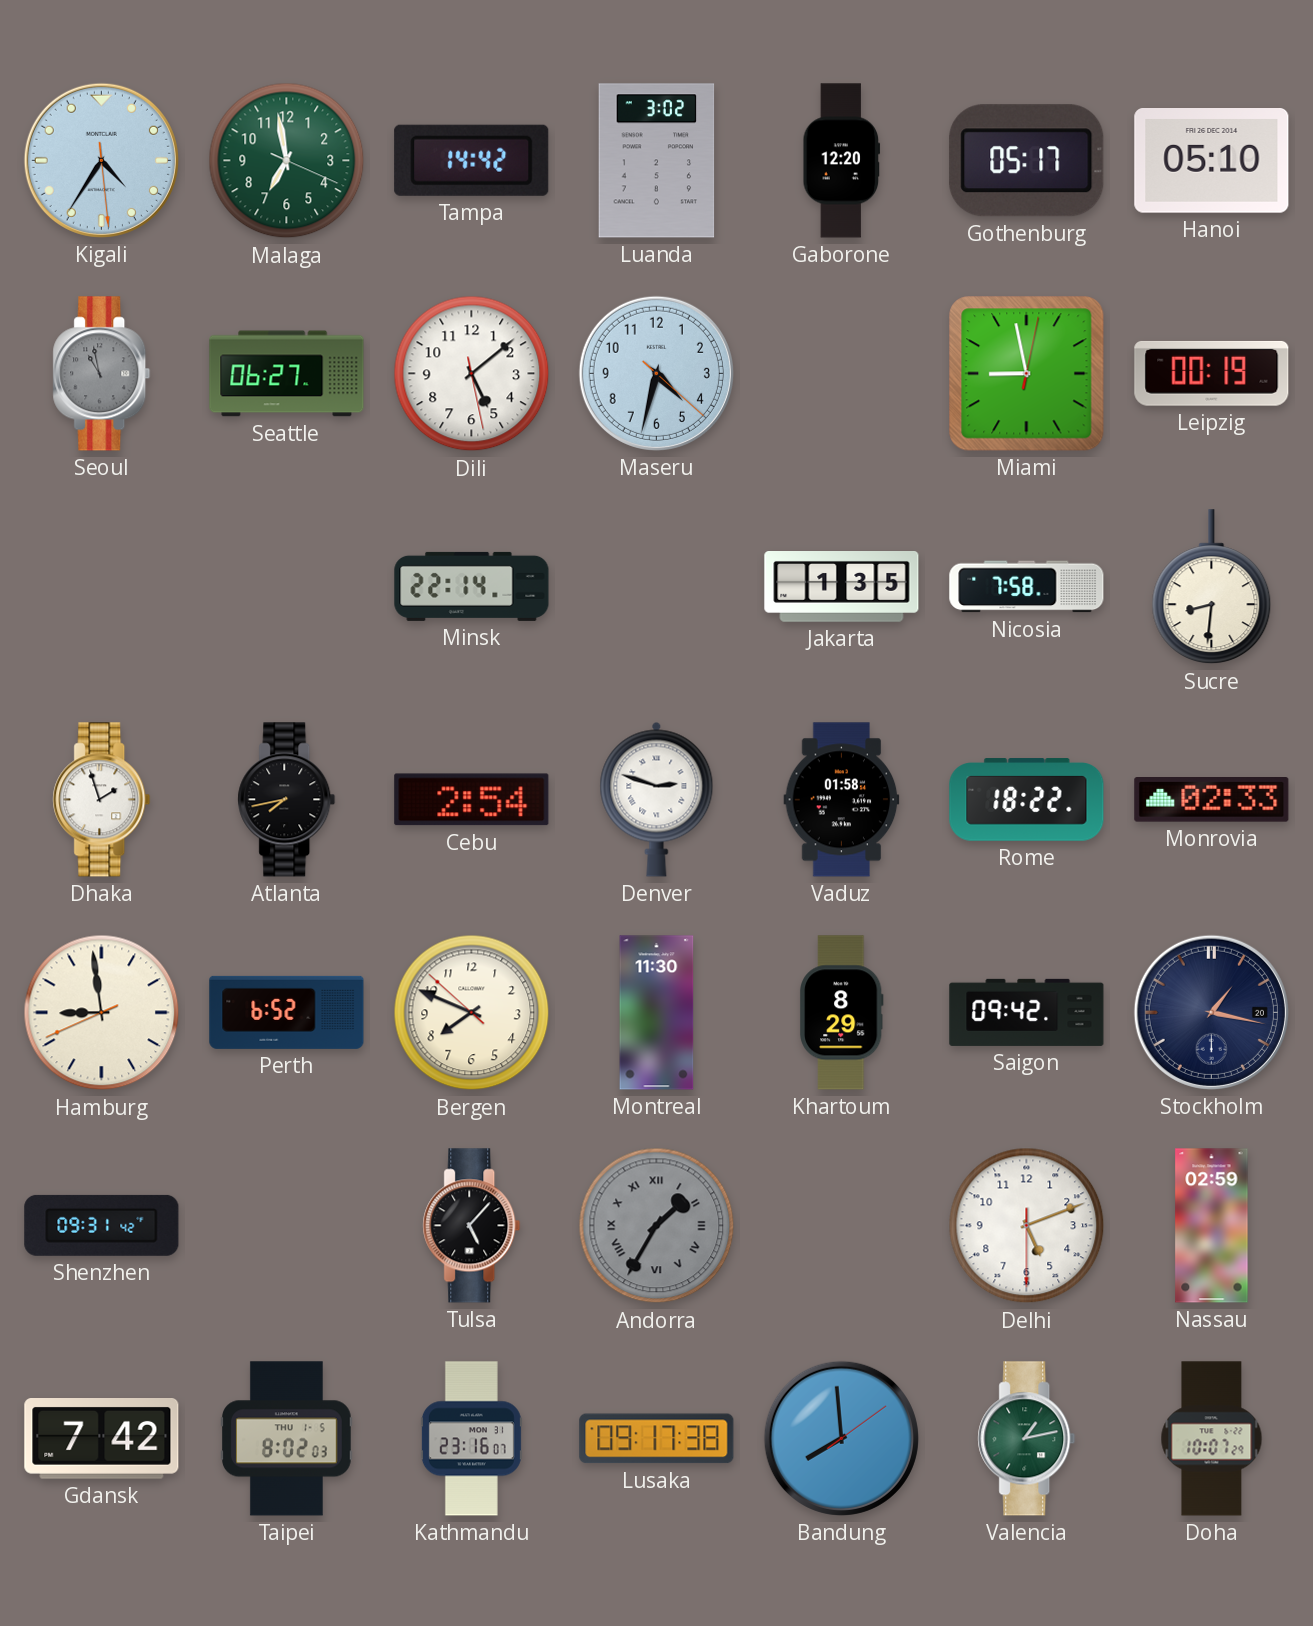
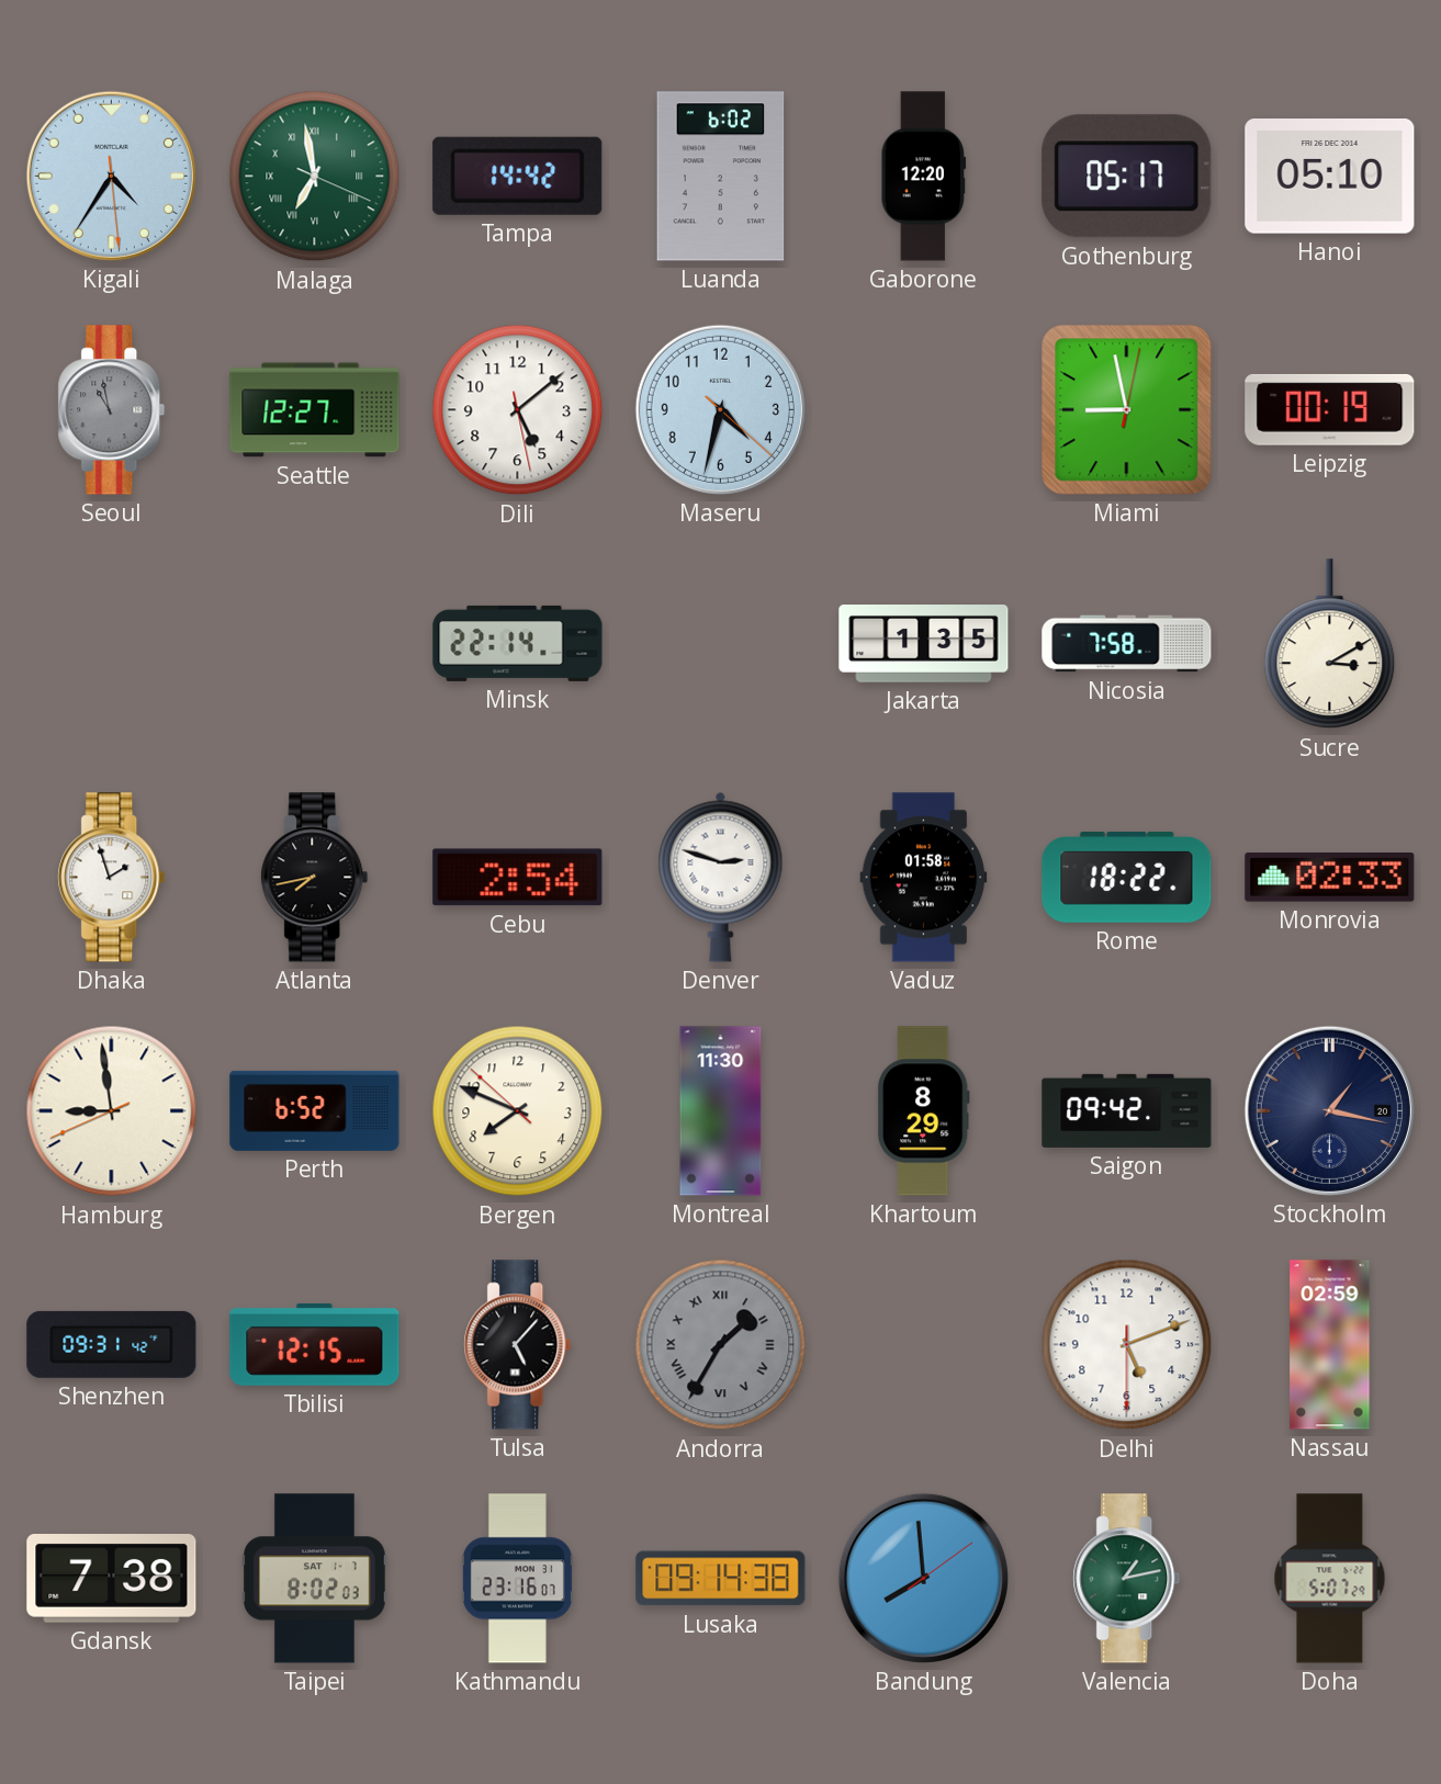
Malaga numerals: Arabic -> Roman (315, 177)
Luanda: 3:02 -> 6:02 (721, 177)
Seattle: 06:27 -> 12:27 (315, 410)
Sucre: 8:31 -> 3:10 (1330, 644)
Tbilisi: none -> 12:15 (315, 1344)
Gdansk: 7:42 -> 7:38 (112, 1579)
Taipei date: THU 1-5 -> SAT 1-7 (315, 1579)
Lusaka: 09:17 -> 09:14 (721, 1579)
Doha: 10:07 -> 5:07 (1330, 1579)
